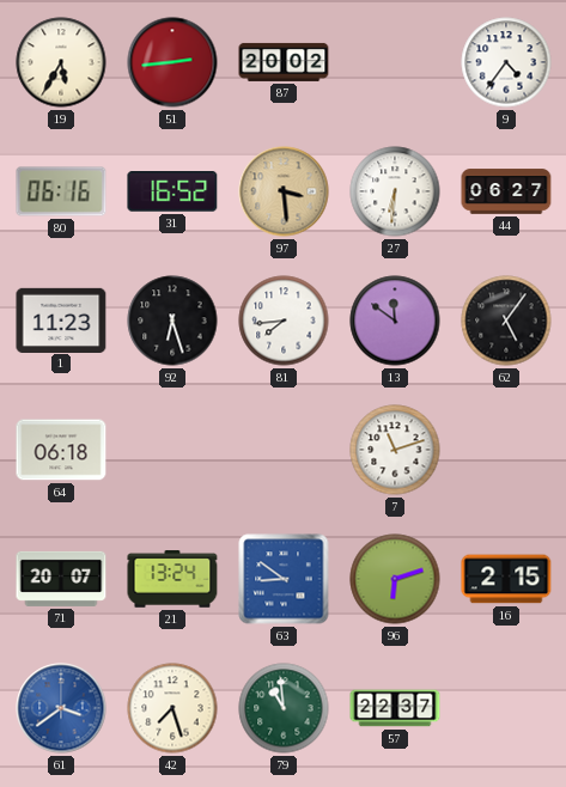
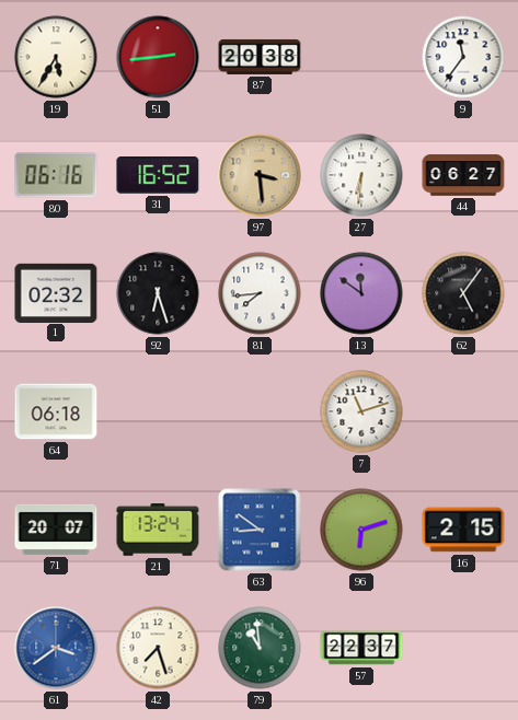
87: 20:02 -> 20:38 (260, 57)
9: 4:36 -> 11:36 (463, 57)
1: 11:23 -> 02:32 (56, 292)
